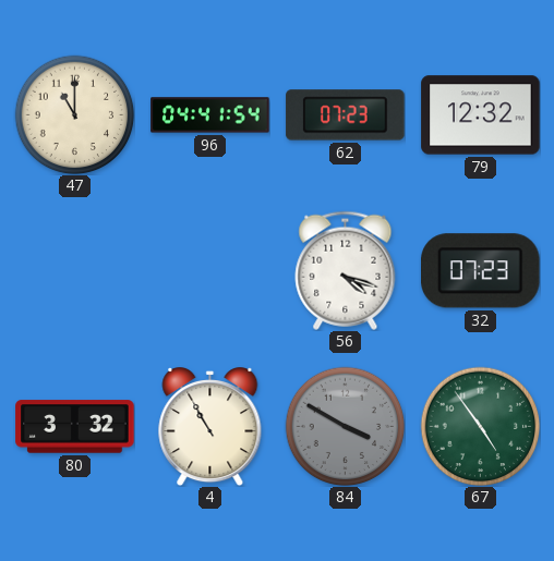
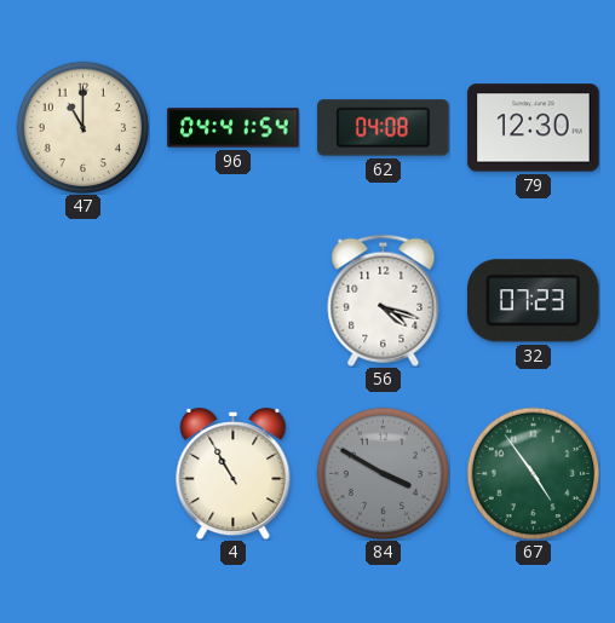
62: 07:23 -> 04:08 (384, 128)
79: 12:32 -> 12:30 (534, 128)
80: 3:32 -> none (75, 427)
